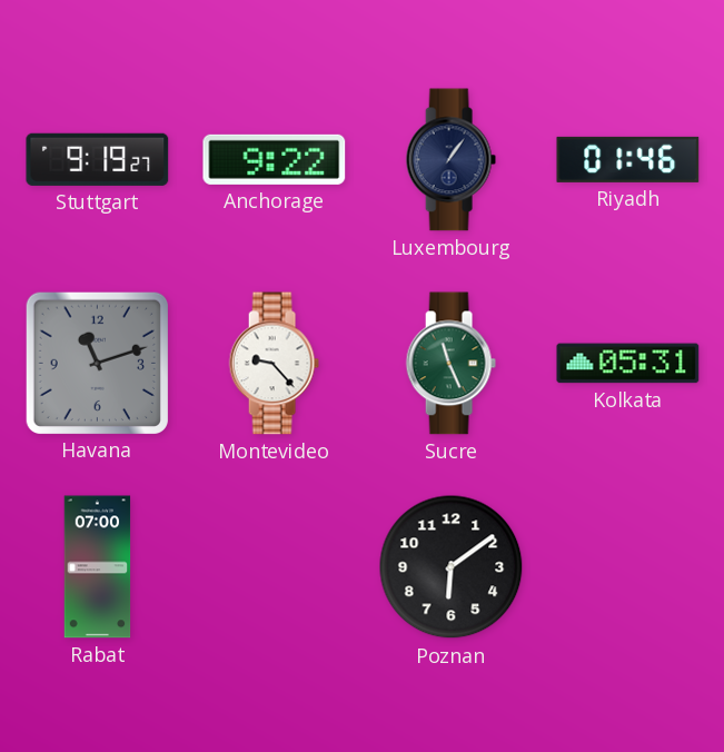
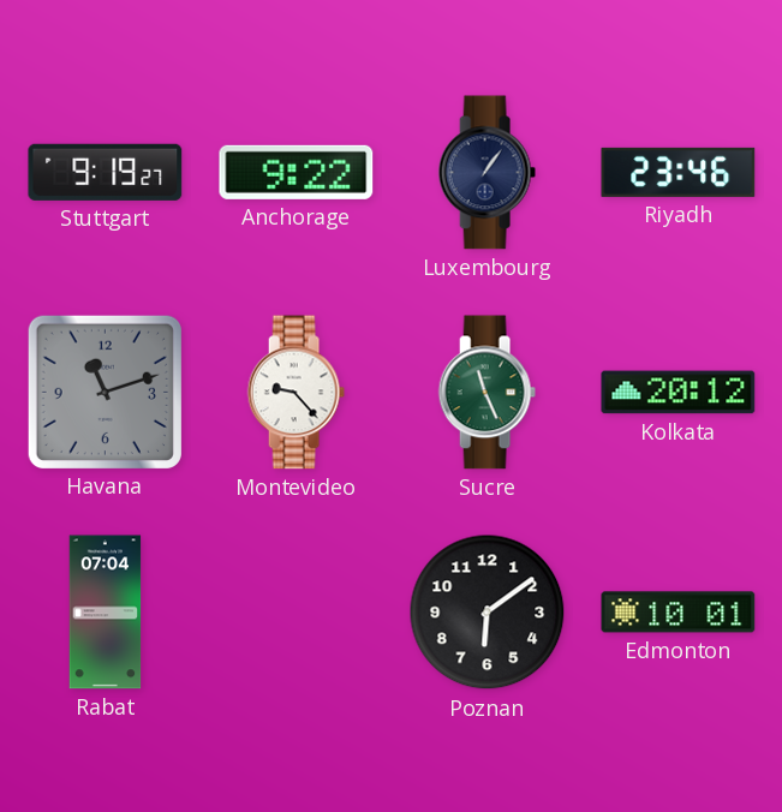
Riyadh: 01:46 -> 23:46 (679, 172)
Kolkata: 05:31 -> 20:12 (679, 393)
Rabat: 07:00 -> 07:04 (106, 613)
Edmonton: none -> 10:01 (679, 613)
